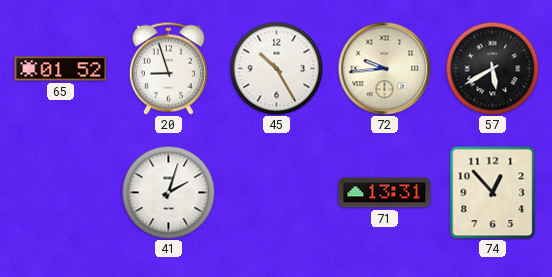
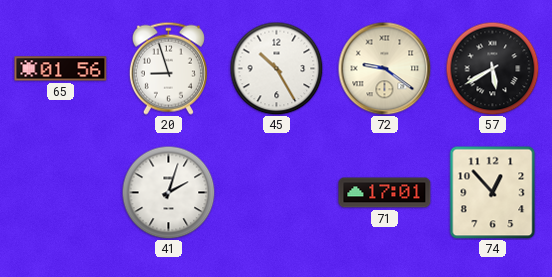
65: 01:52 -> 01:56 (61, 69)
72: 9:44 -> 9:21 (384, 68)
71: 13:31 -> 17:01 (385, 193)
